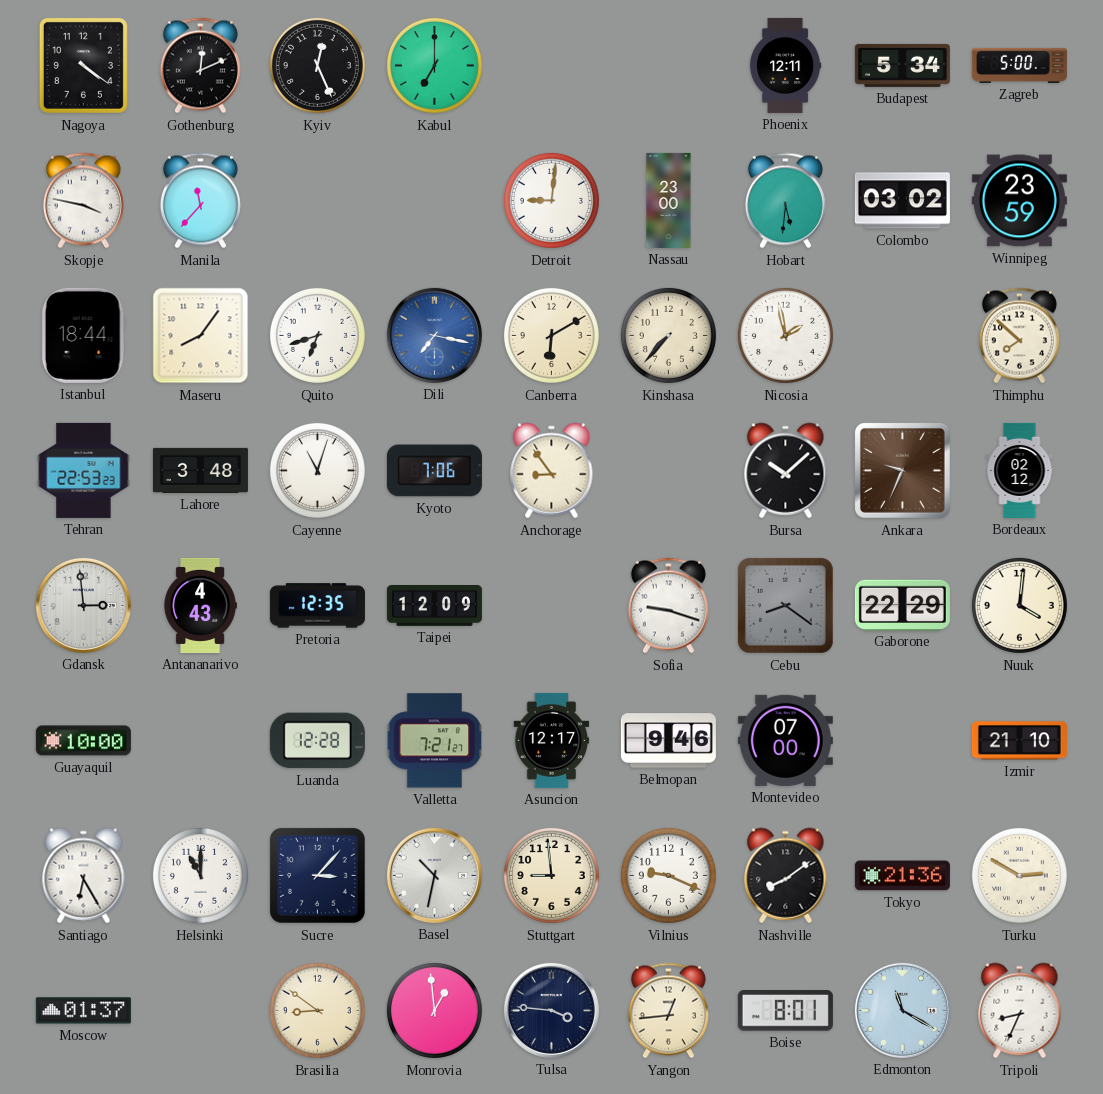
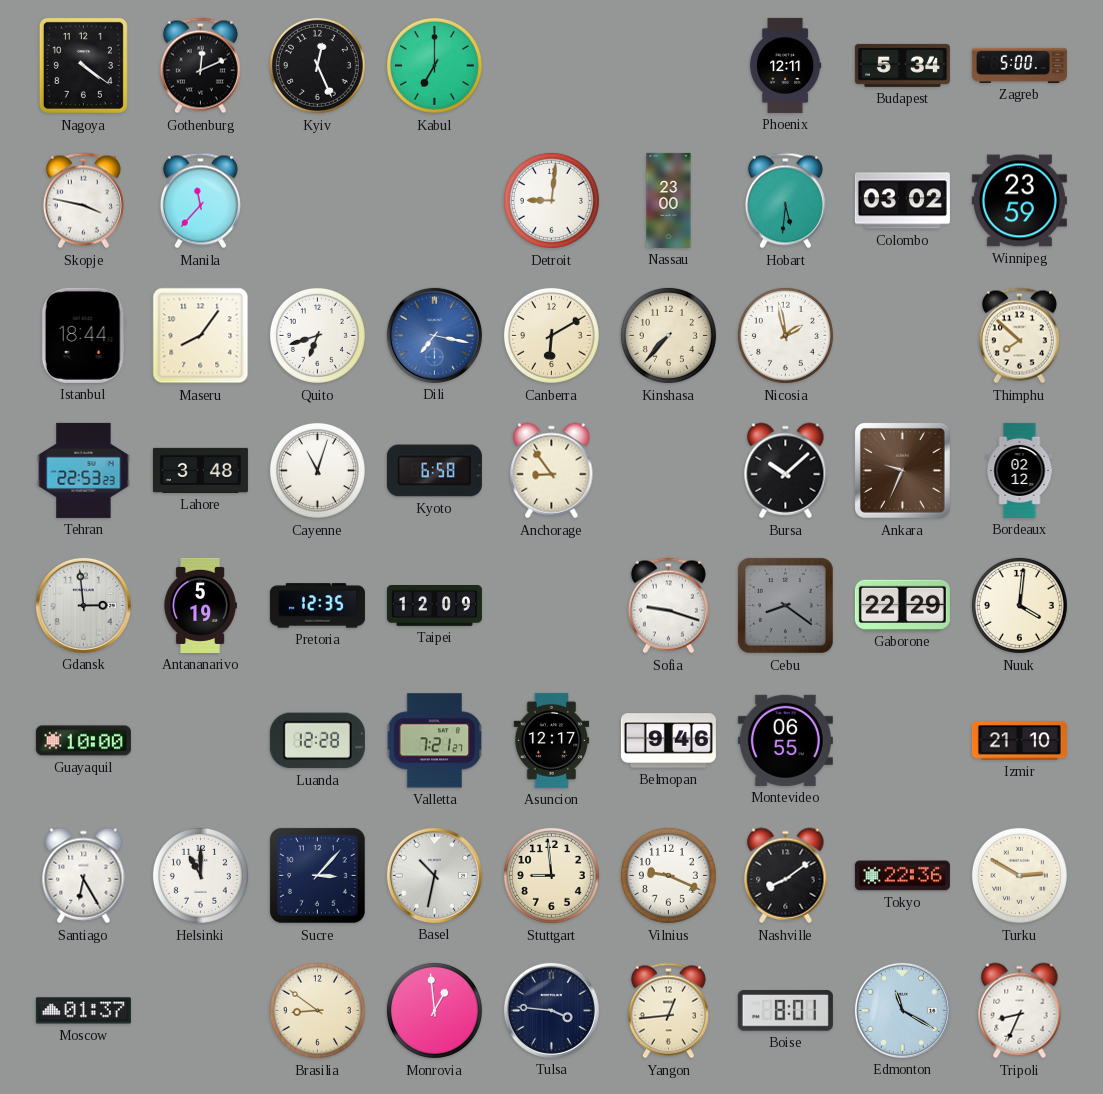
Kyoto: 7:06 -> 6:58 (434, 471)
Antananarivo: 4:43 -> 5:19 (200, 605)
Montevideo: 07:00 -> 06:55 (785, 740)
Tokyo: 21:36 -> 22:36 (902, 876)
